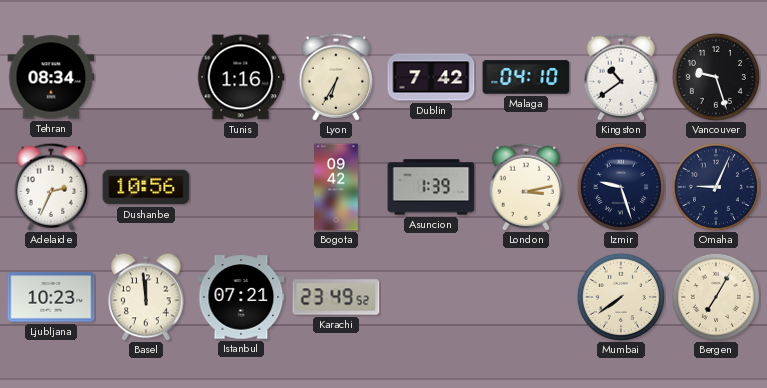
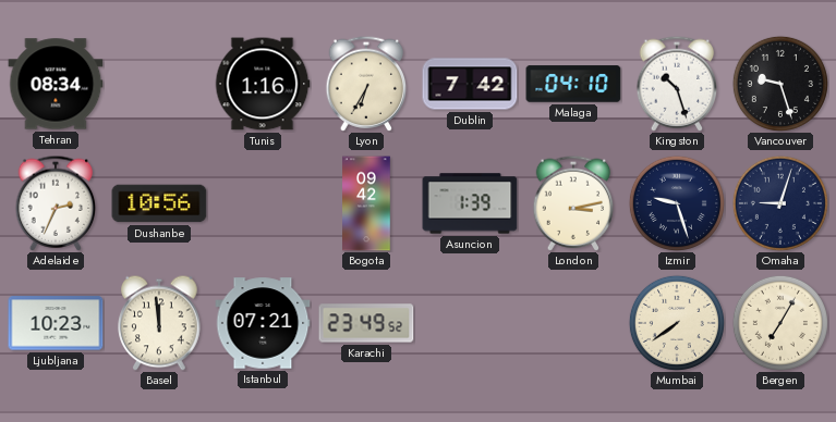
Kingston: 10:39 -> 10:27 (677, 84)
Omaha: 9:04 -> 9:03 (780, 203)
